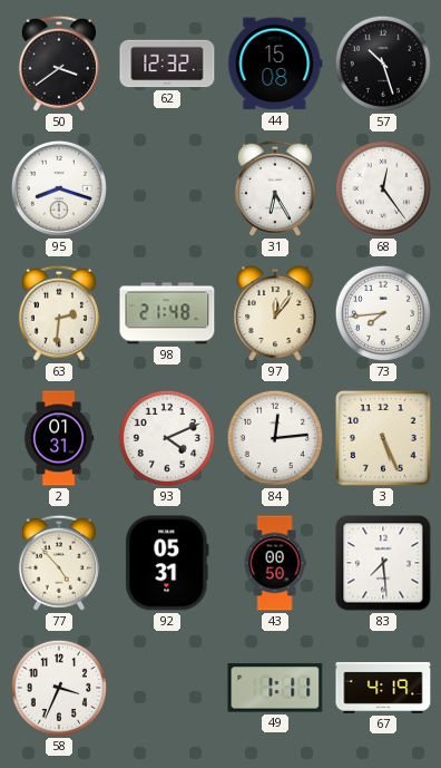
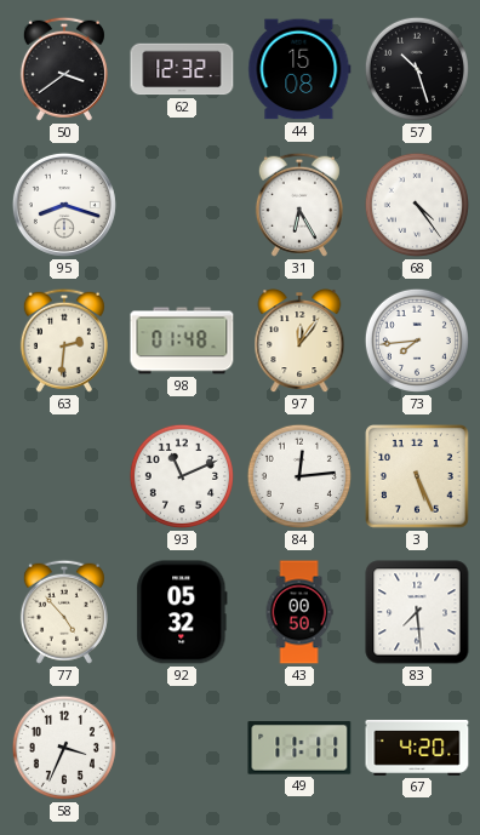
68: 12:24 -> 4:24 (417, 205)
98: 21:48 -> 01:48 (182, 341)
2: 01:31 -> none (59, 438)
93: 4:11 -> 11:11 (182, 476)
92: 05:31 -> 05:32 (182, 612)
49: 1:11 -> 11:11 (299, 748)
67: 4:19 -> 4:20 (417, 748)
